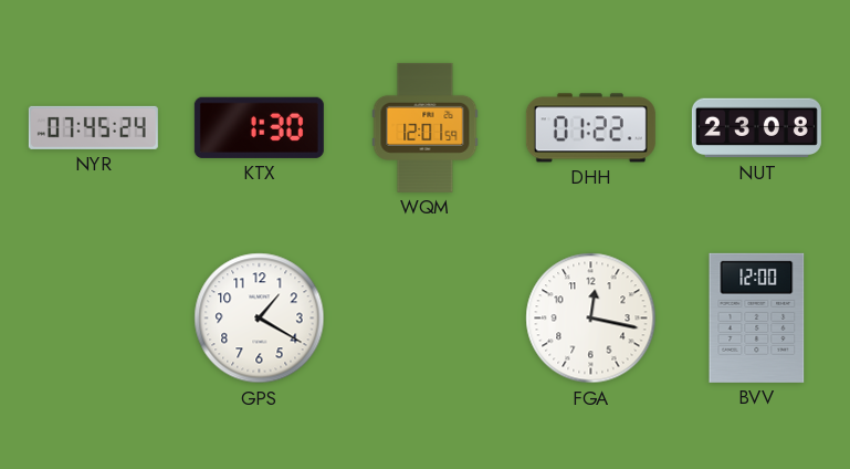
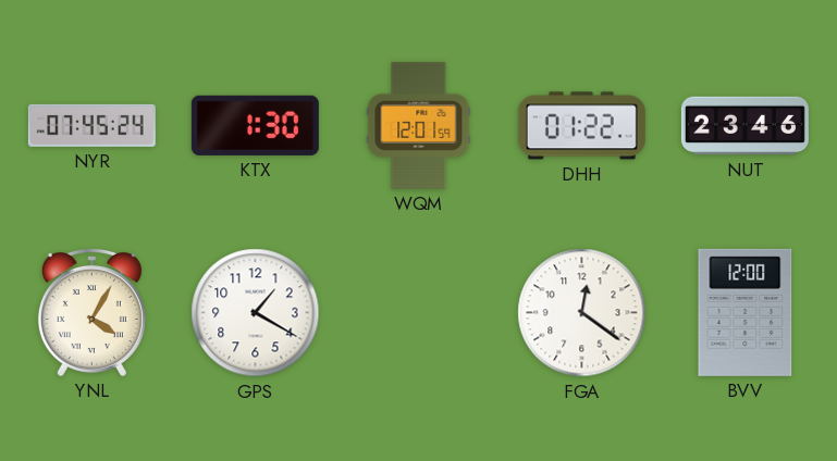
NUT: 23:08 -> 23:46 (744, 126)
YNL: none -> 4:05 (91, 312)
FGA: 12:17 -> 12:21 (582, 313)
